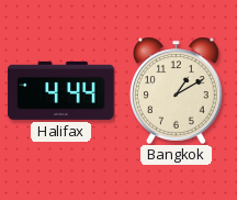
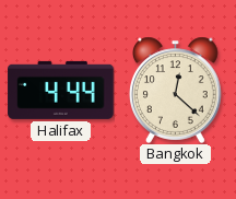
Bangkok: 1:10 -> 12:22 (176, 90)
